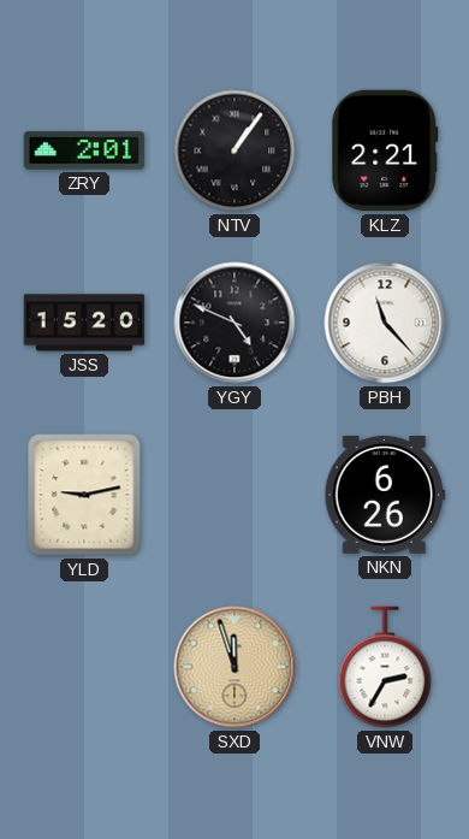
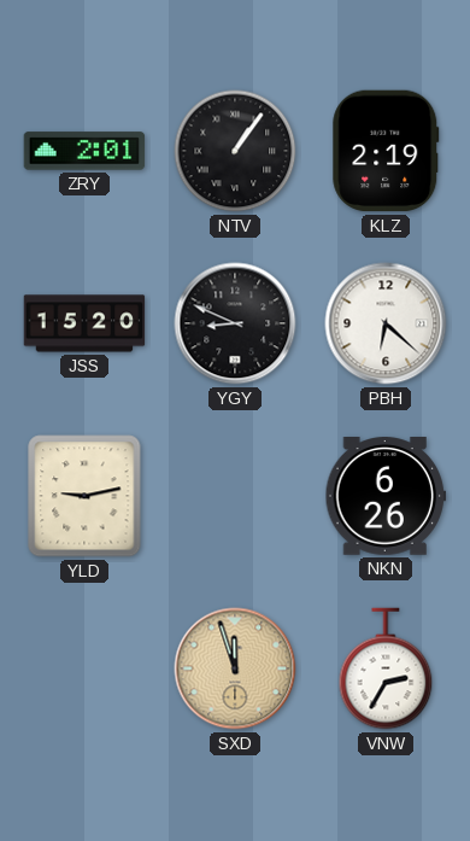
KLZ: 2:21 -> 2:19 (386, 151)
YGY: 4:49 -> 8:49 (235, 323)
PBH: 11:23 -> 6:22 (386, 323)
